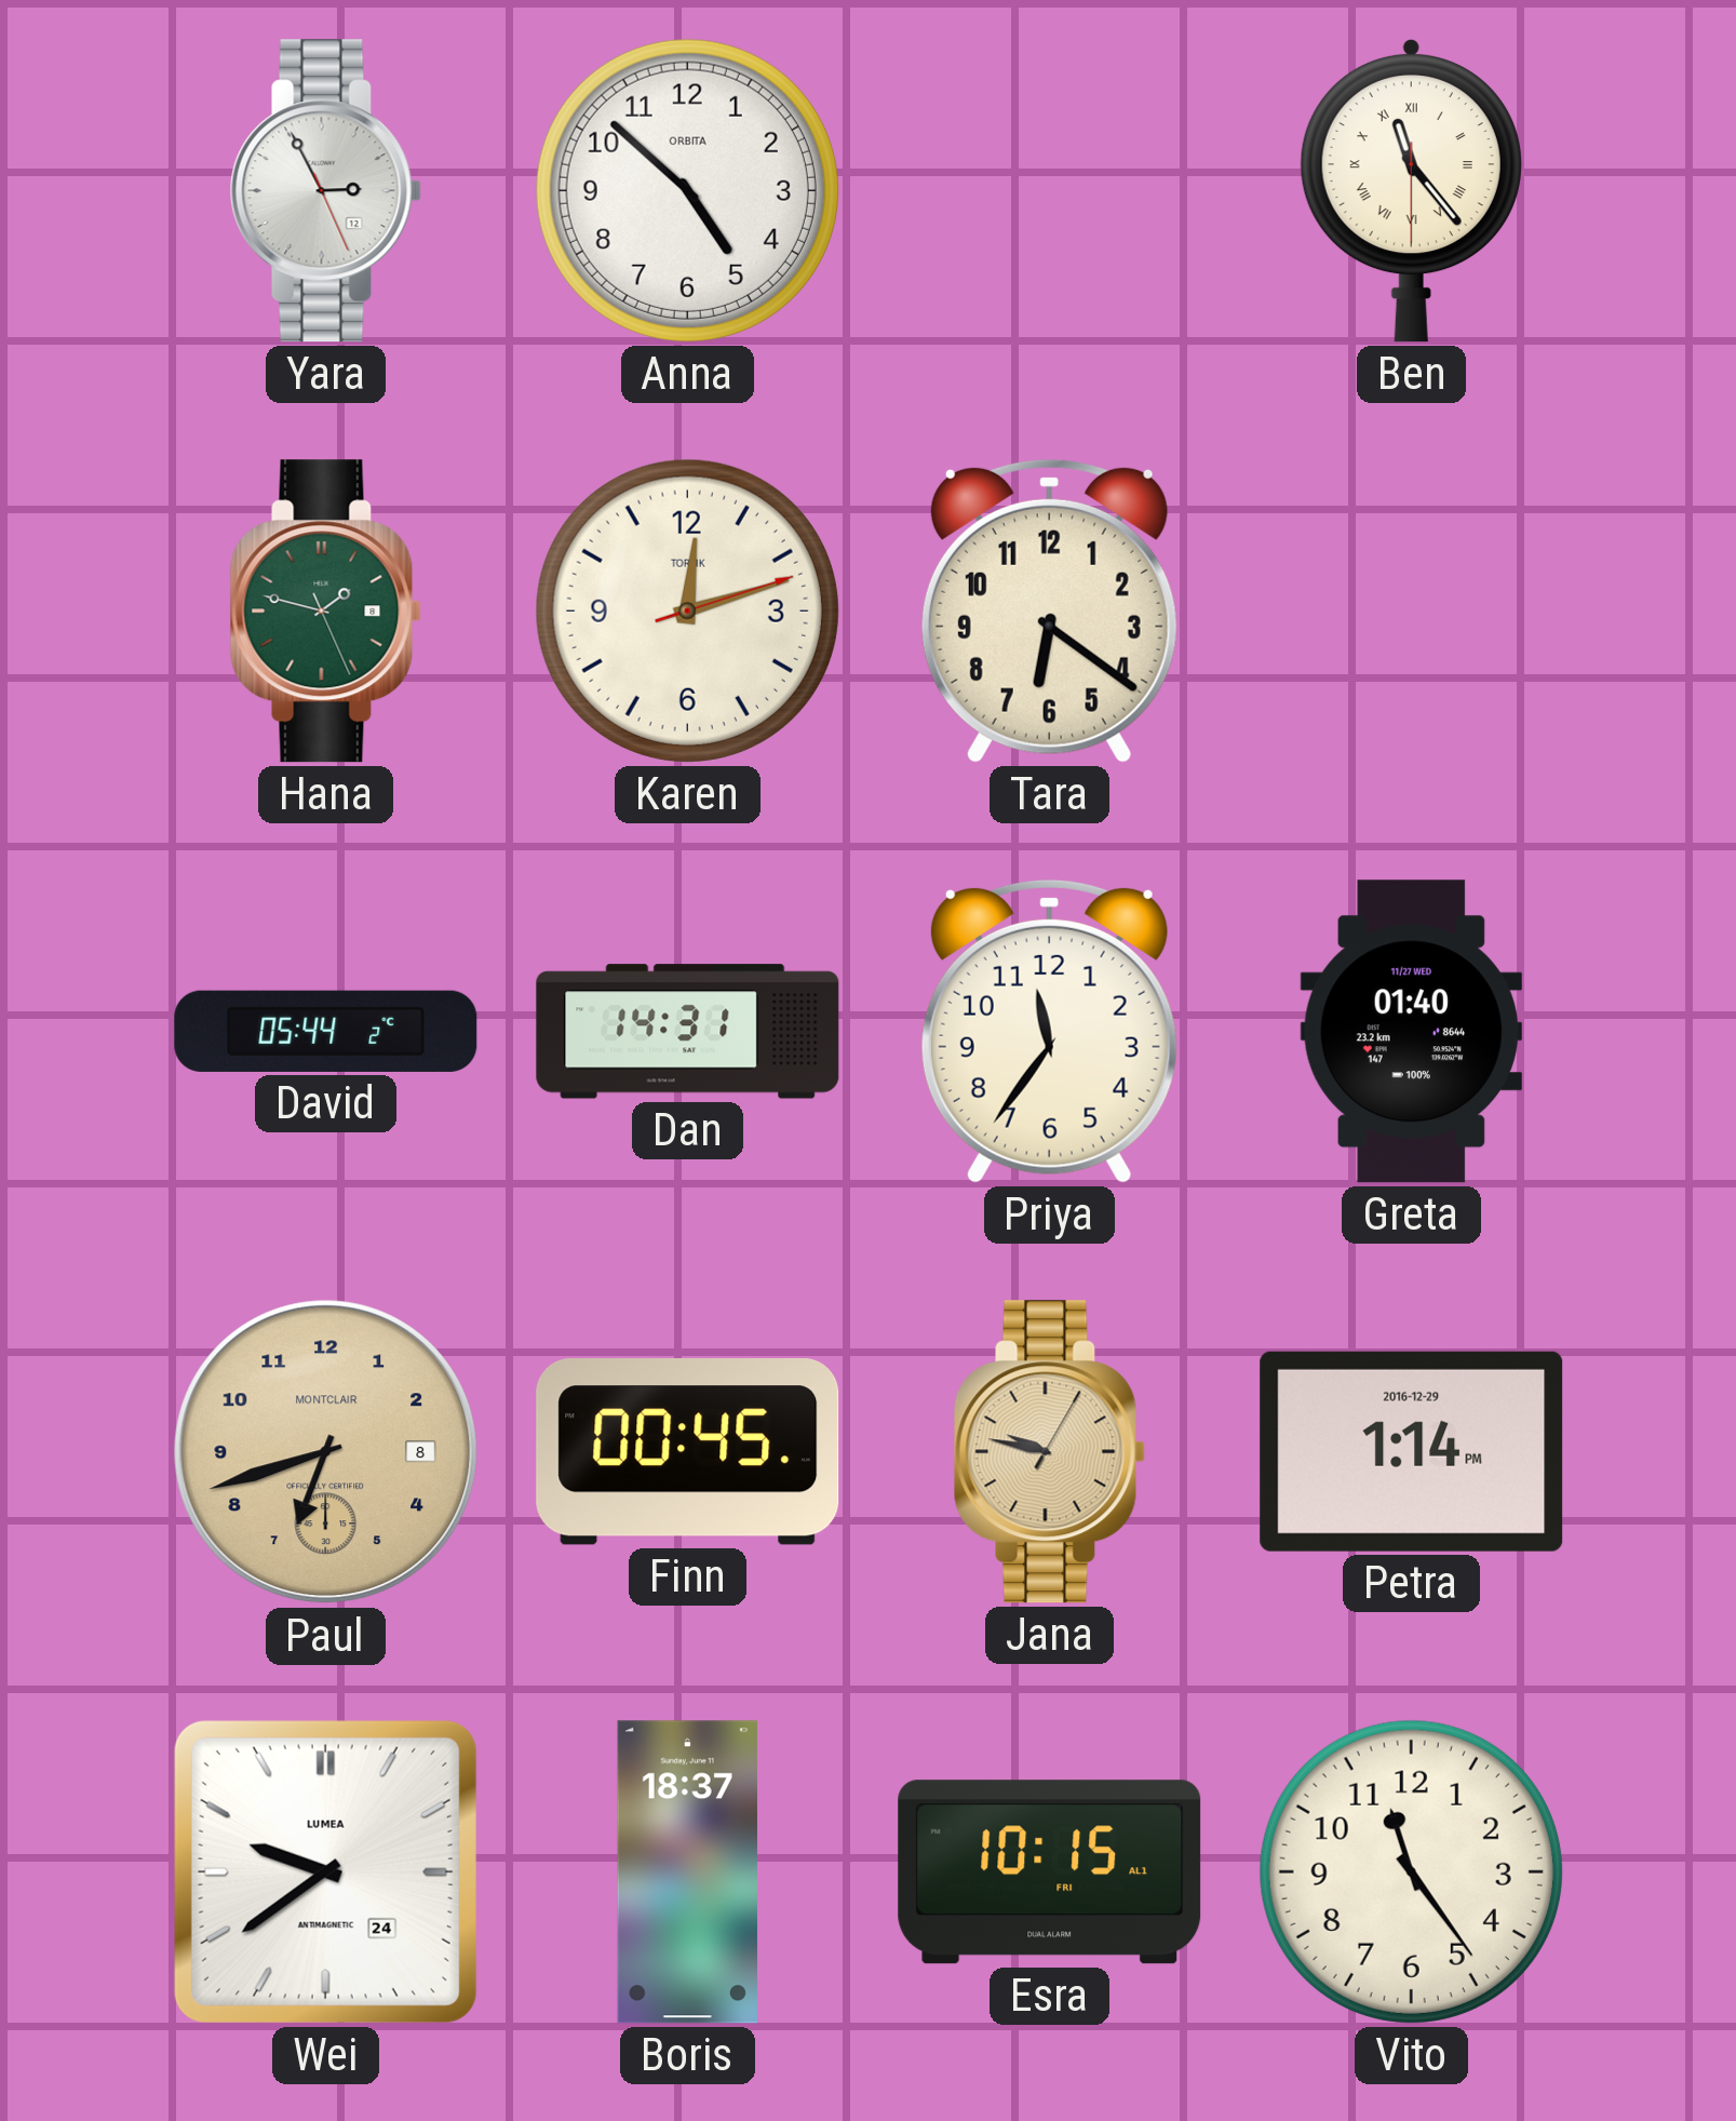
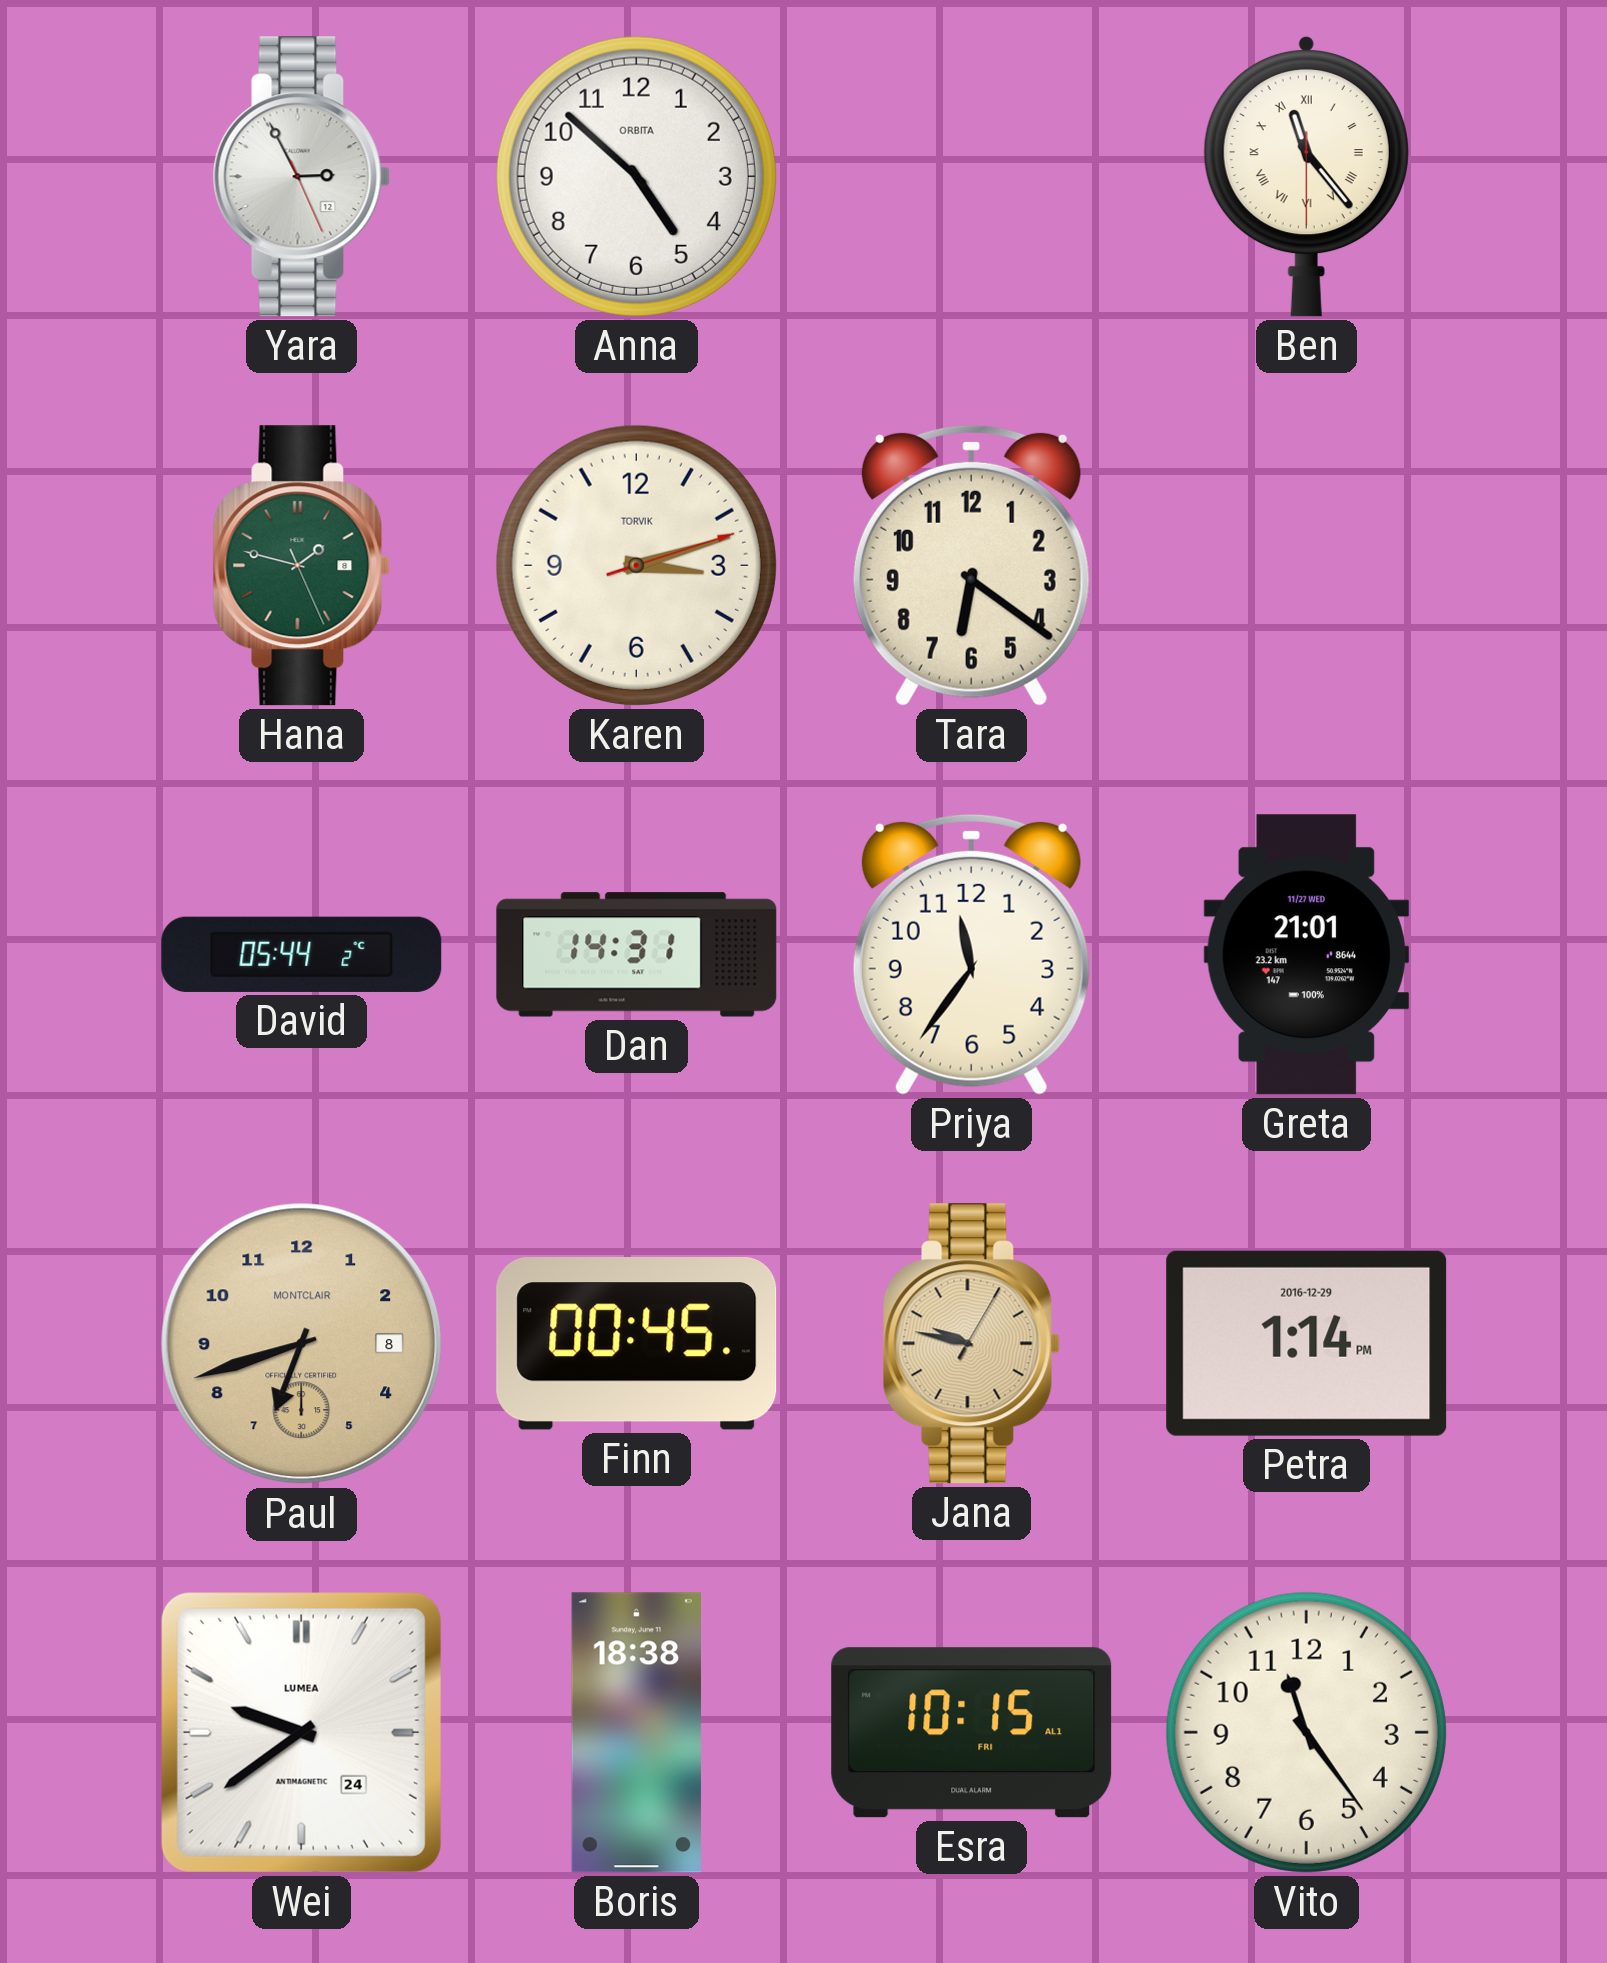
Karen: 12:12 -> 3:12 (636, 565)
Greta: 01:40 -> 21:01 (1306, 955)
Boris: 18:37 -> 18:38 (636, 1733)
